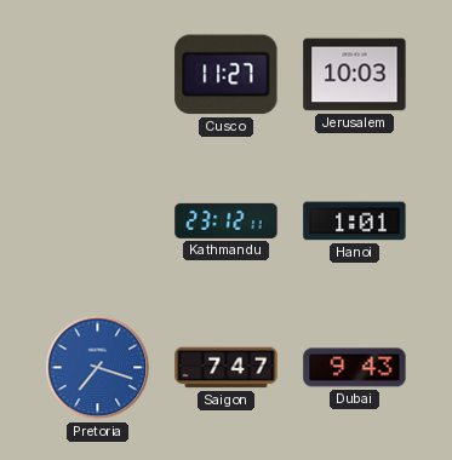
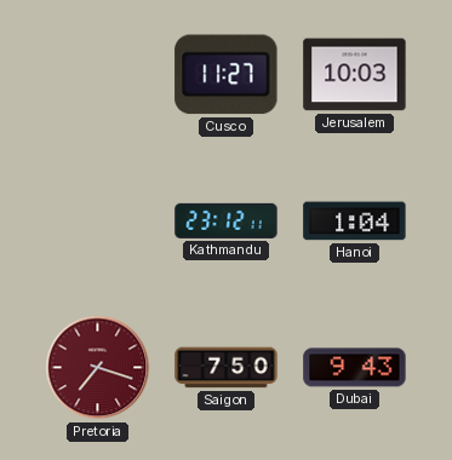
Hanoi: 1:01 -> 1:04 (355, 222)
Pretoria dial: blue -> burgundy (98, 368)
Saigon: 7:47 -> 7:50 (227, 368)
